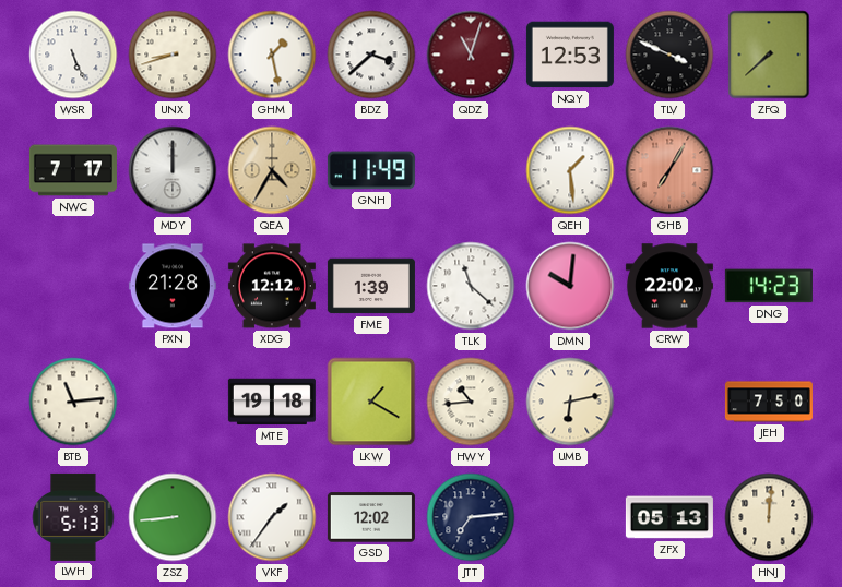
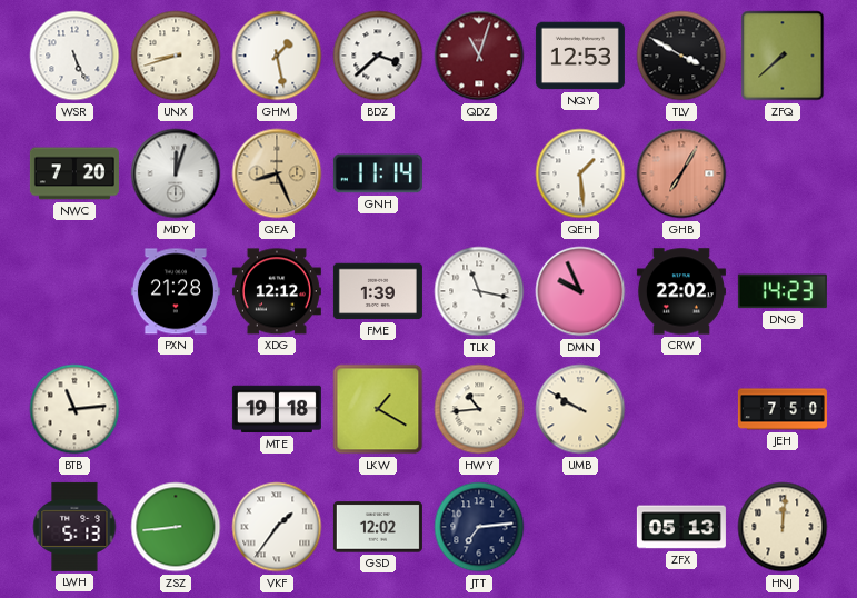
TLV: 3:49 -> 3:50 (681, 56)
NWC: 7:17 -> 7:20 (74, 173)
MDY: 12:00 -> 12:03 (176, 173)
QEA: 4:35 -> 8:26 (277, 173)
GNH: 11:49 -> 11:14 (378, 173)
TLK: 11:22 -> 11:17 (479, 291)
DMN: 10:01 -> 9:56 (580, 291)
UMB: 6:13 -> 9:50 (580, 409)
